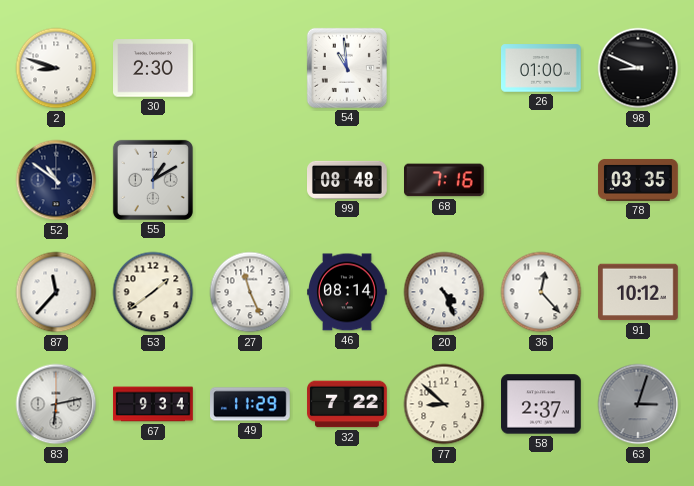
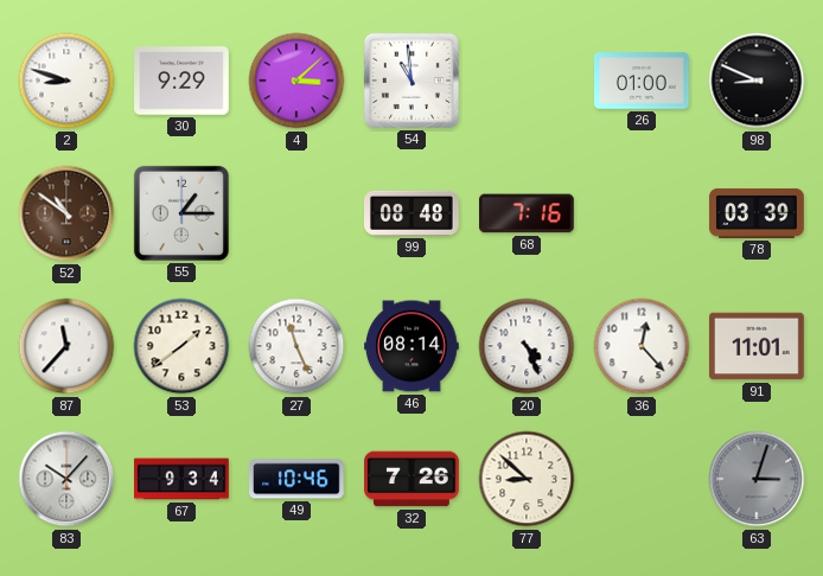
30: 2:30 -> 9:29 (181, 81)
4: none -> 3:08 (296, 81)
52 dial: navy -> brown (66, 213)
55: 1:10 -> 1:15 (181, 213)
78: 03:35 -> 03:39 (757, 213)
91: 10:12 -> 11:01 (757, 346)
83: 6:13 -> 10:07 (66, 479)
49: 11:29 -> 10:46 (298, 479)
32: 7:22 -> 7:26 (411, 479)
58: 2:37 -> none (542, 404)
